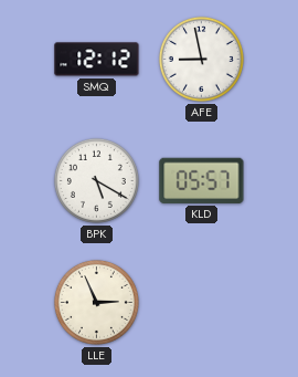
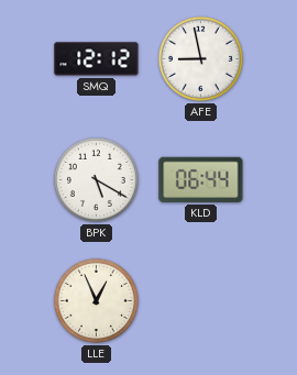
KLD: 05:57 -> 06:44 (201, 179)
LLE: 2:56 -> 12:56 (96, 300)
